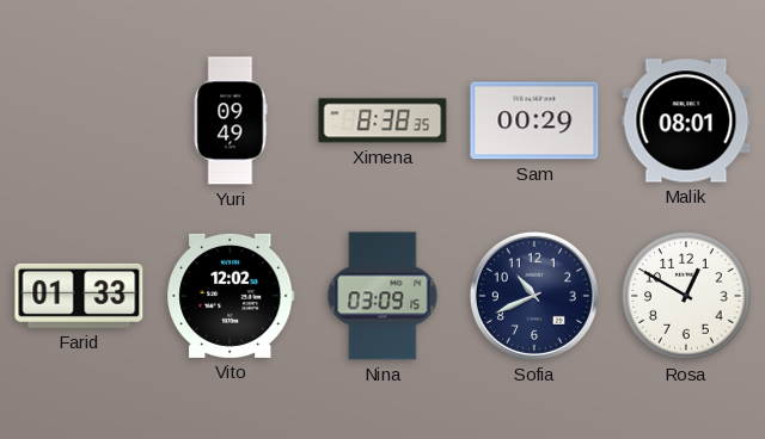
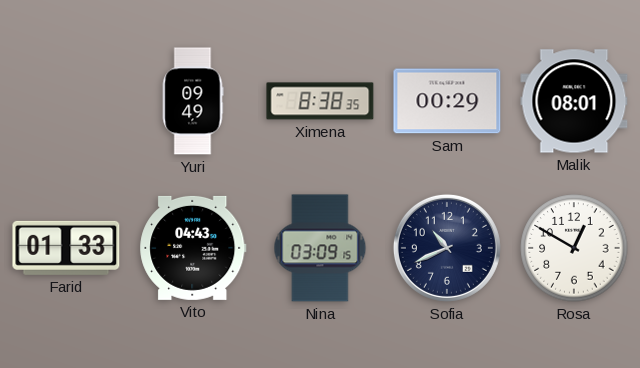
Vito: 12:02 -> 04:43 (193, 248)
